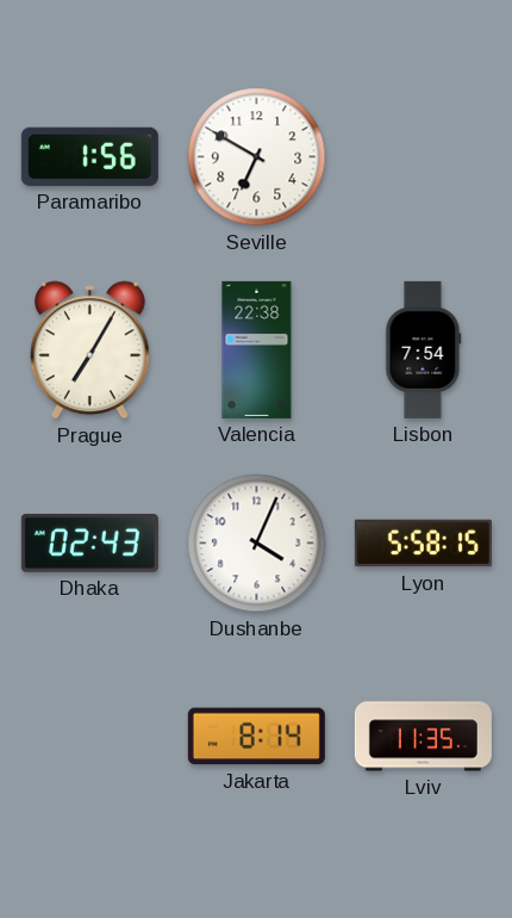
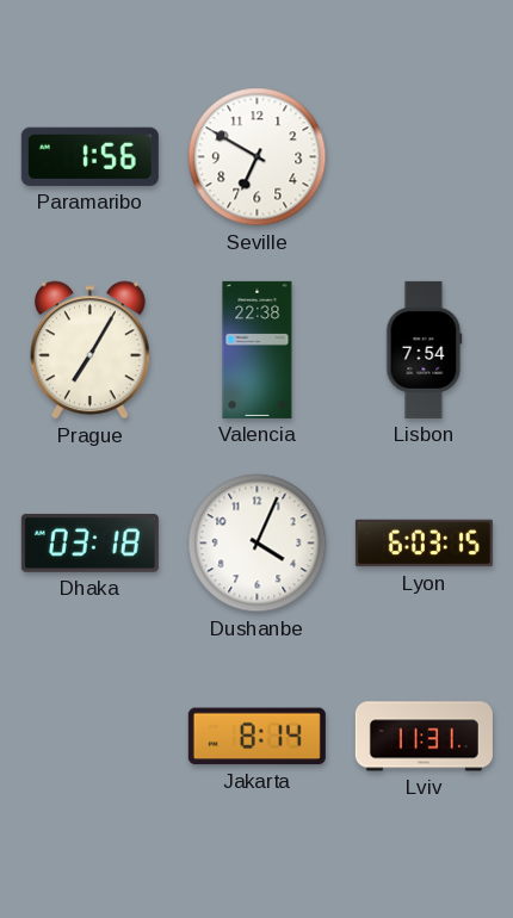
Dhaka: 02:43 -> 03:18 (89, 542)
Lyon: 5:58 -> 6:03 (424, 544)
Lviv: 11:35 -> 11:31 (424, 737)
